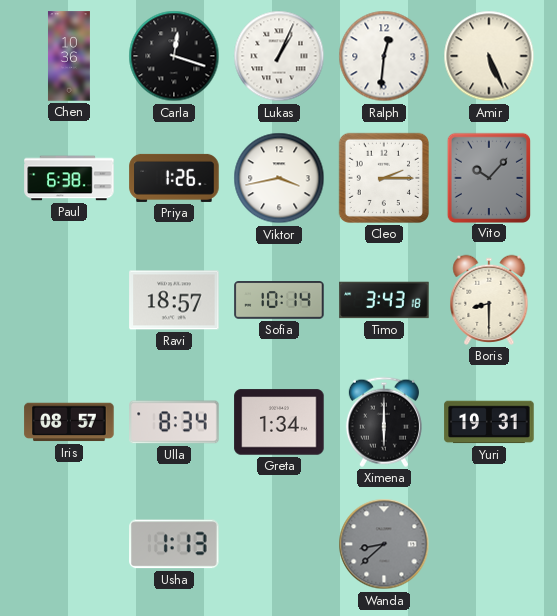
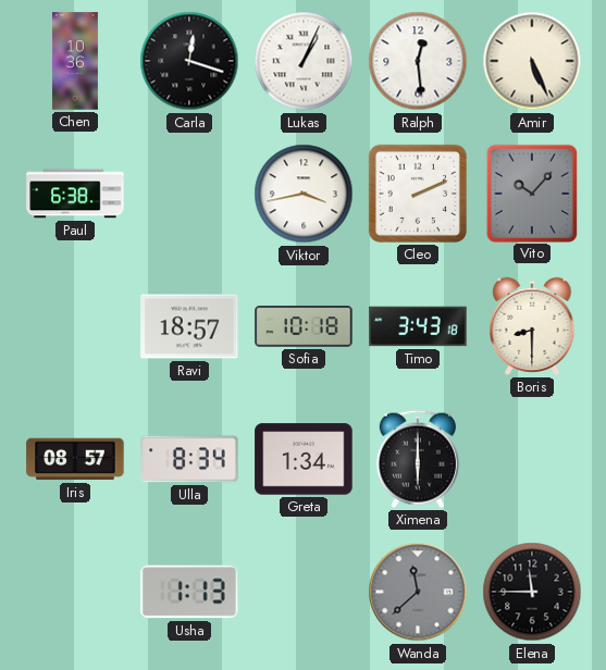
Ralph: 12:31 -> 12:29 (418, 61)
Priya: 1:26 -> none (174, 178)
Cleo: 2:15 -> 2:11 (418, 194)
Sofia: 10:14 -> 10:18 (304, 326)
Yuri: 19:31 -> none (489, 422)
Wanda: 8:38 -> 11:38 (418, 592)
Elena: none -> 11:45 (532, 592)
